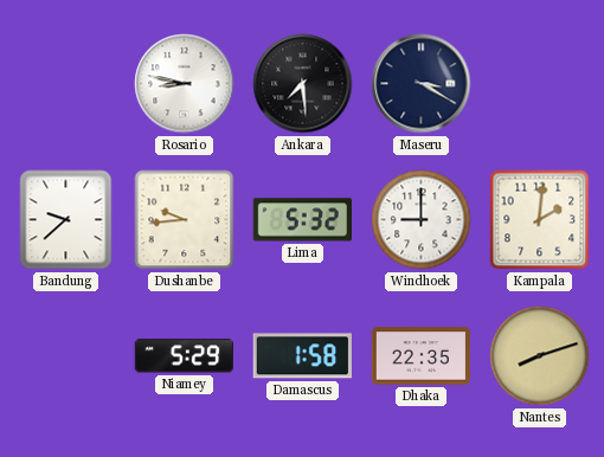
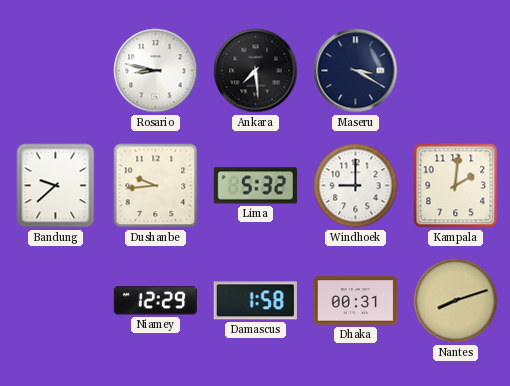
Niamey: 5:29 -> 12:29 (155, 301)
Dhaka: 22:35 -> 00:31 (356, 301)
